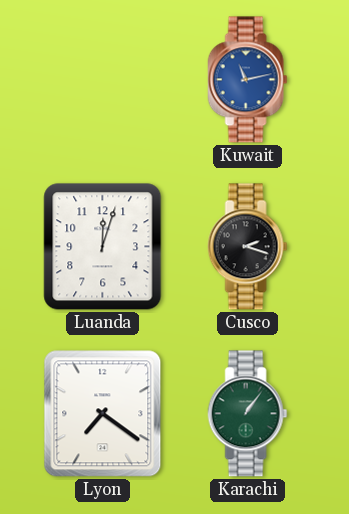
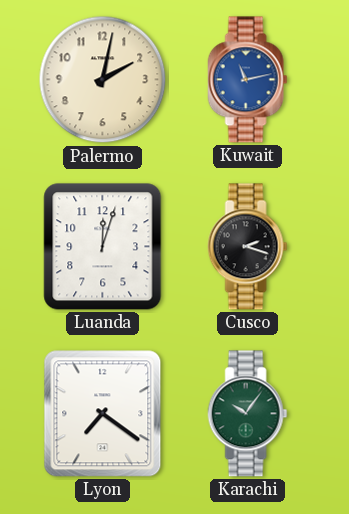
Palermo: none -> 2:02 (103, 80)
Karachi: 1:06 -> 10:06 (248, 414)
